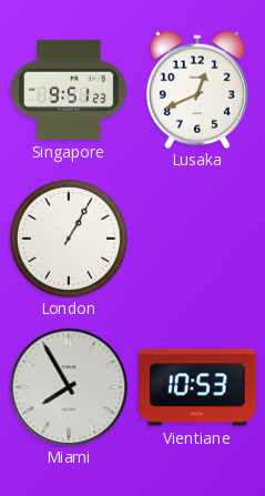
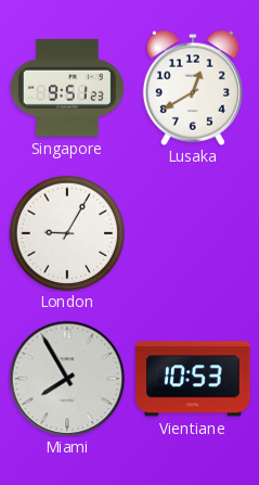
Lusaka: 12:41 -> 12:40 (193, 88)
London: 1:05 -> 9:05 (67, 233)
